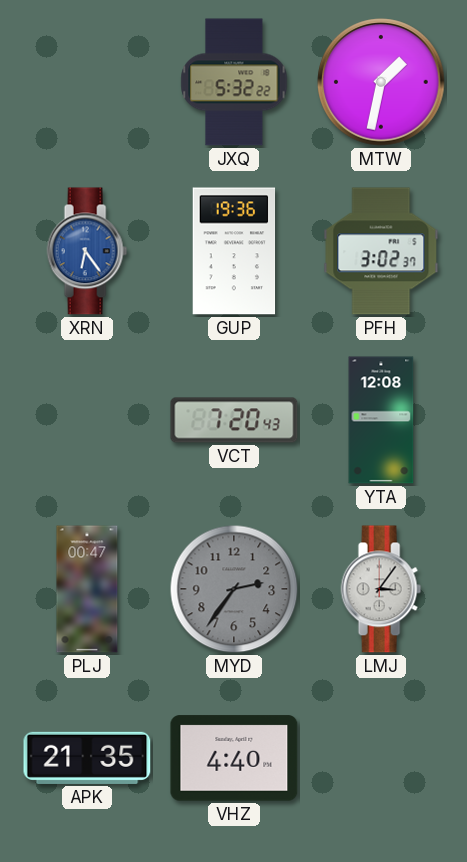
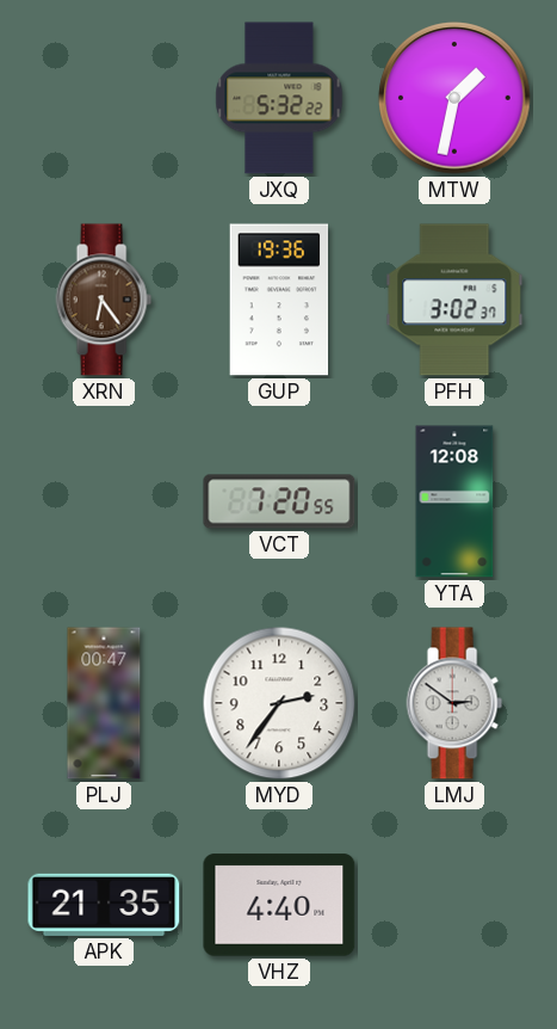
XRN dial: blue -> brown (104, 300)
VCT: 7:20:43 -> 7:20:55 (279, 501)
MYD dial: grey -> white (279, 703)
LMJ: 3:06 -> 2:51 (454, 703)
